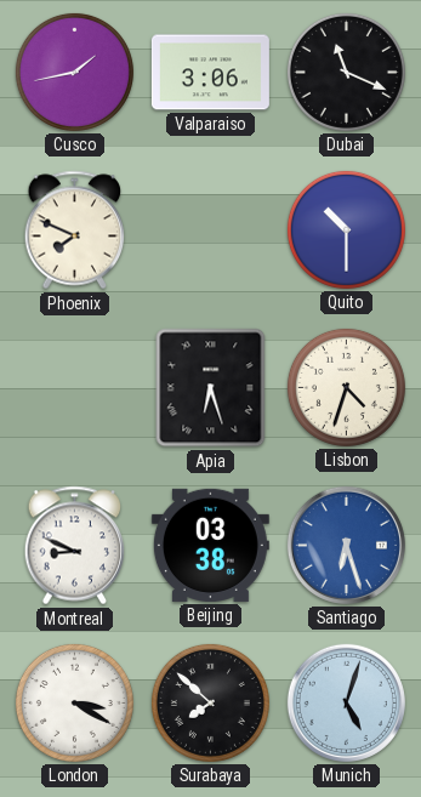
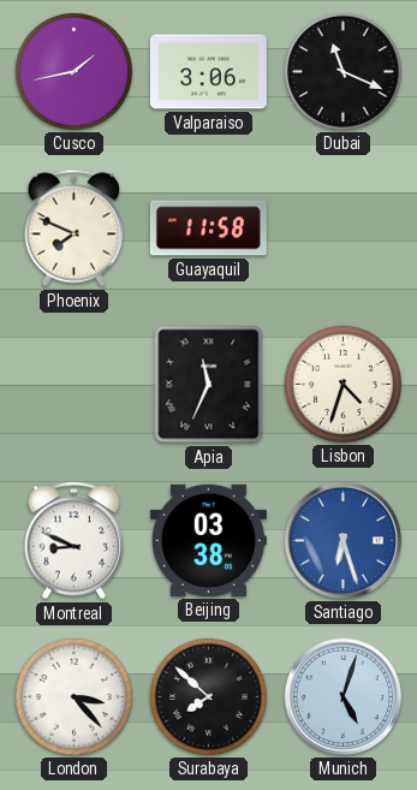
Guayaquil: none -> 11:58 (208, 228)
Quito: 10:30 -> none (346, 229)
Apia: 6:27 -> 11:34 (209, 385)
London: 3:20 -> 3:23 (73, 696)
